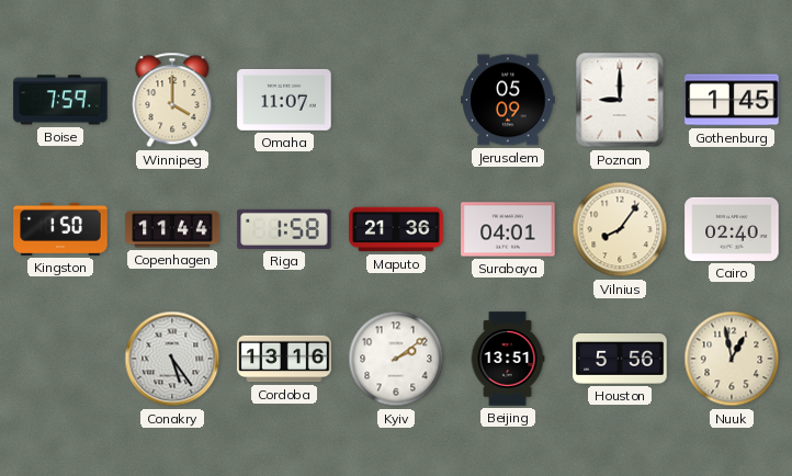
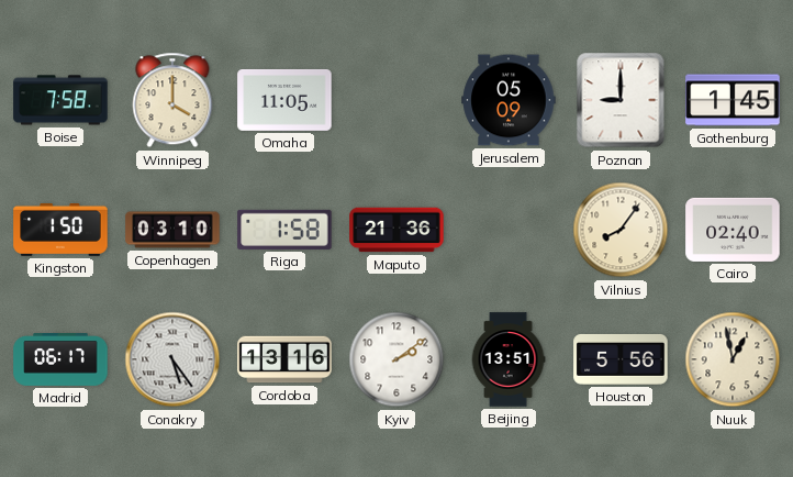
Boise: 7:59 -> 7:58 (60, 100)
Omaha: 11:07 -> 11:05 (284, 100)
Copenhagen: 11:44 -> 03:10 (172, 230)
Surabaya: 04:01 -> none (508, 229)
Madrid: none -> 06:17 (60, 360)
